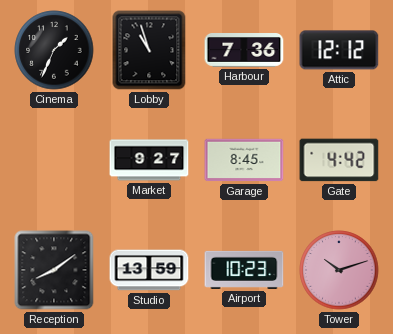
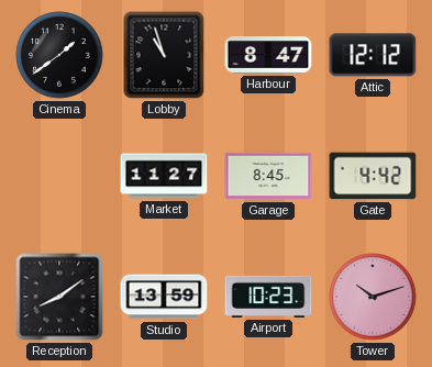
Cinema: 1:34 -> 1:39 (59, 55)
Harbour: 7:36 -> 8:47 (268, 56)
Market: 9:27 -> 11:27 (164, 176)
